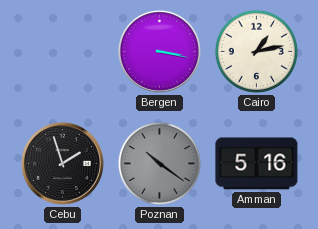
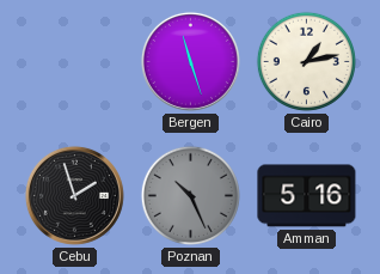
Bergen: 3:17 -> 11:27 (190, 61)
Poznan: 10:21 -> 10:26 (190, 195)
